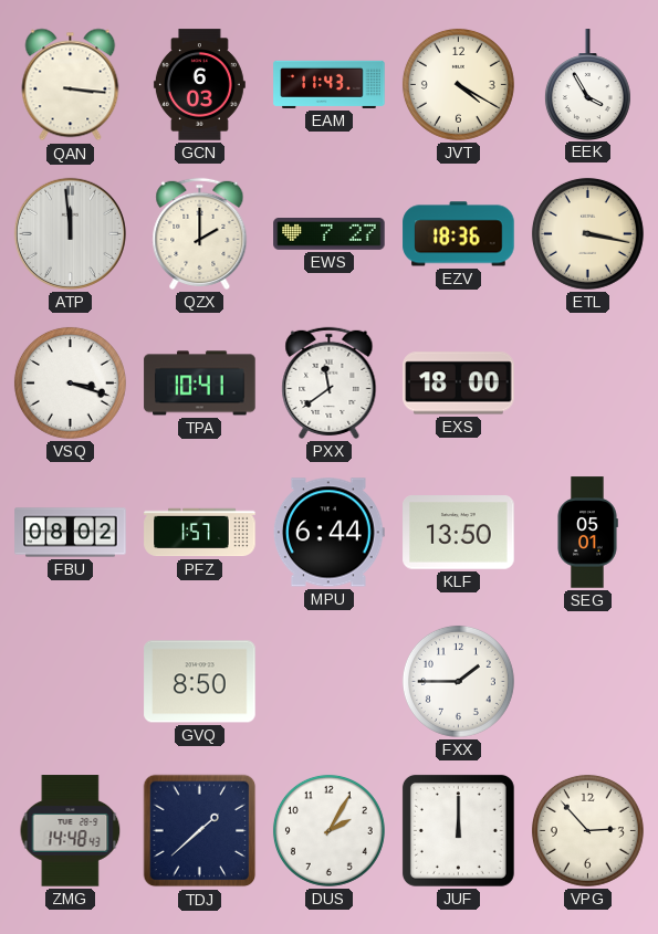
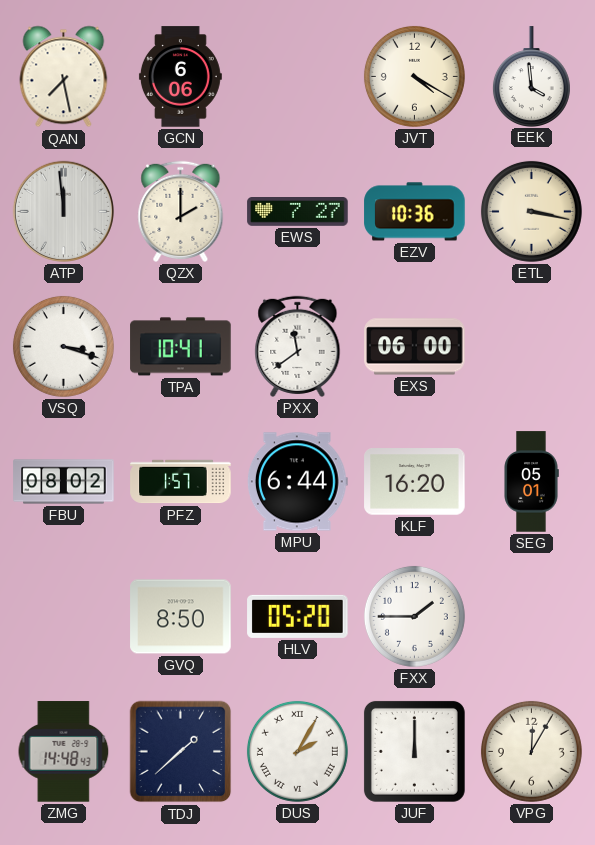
QAN: 3:16 -> 7:28 (64, 77)
GCN: 6:03 -> 6:06 (180, 77)
EAM: 11:43 -> none (330, 84)
EEK: 3:55 -> 3:59 (531, 76)
EZV: 18:36 -> 10:36 (415, 212)
EXS: 18:00 -> 06:00 (415, 347)
KLF: 13:50 -> 16:20 (415, 482)
HLV: none -> 05:20 (298, 616)
DUS numerals: Arabic -> Roman (297, 751)
VPG: 2:53 -> 12:05 (531, 751)
